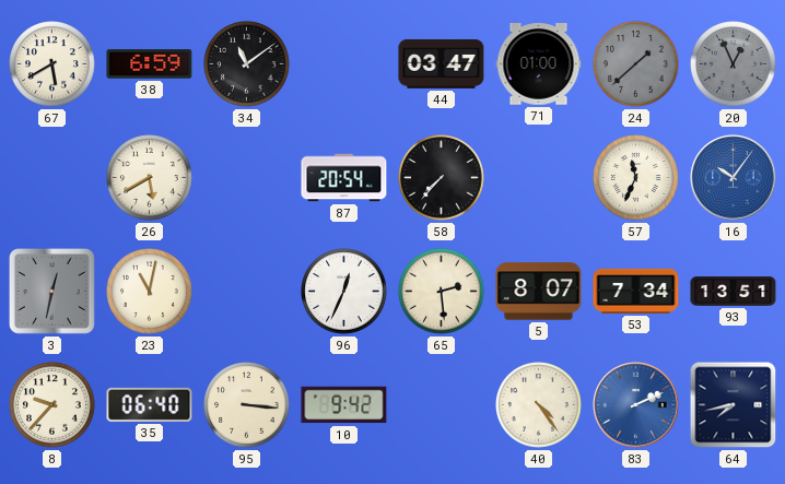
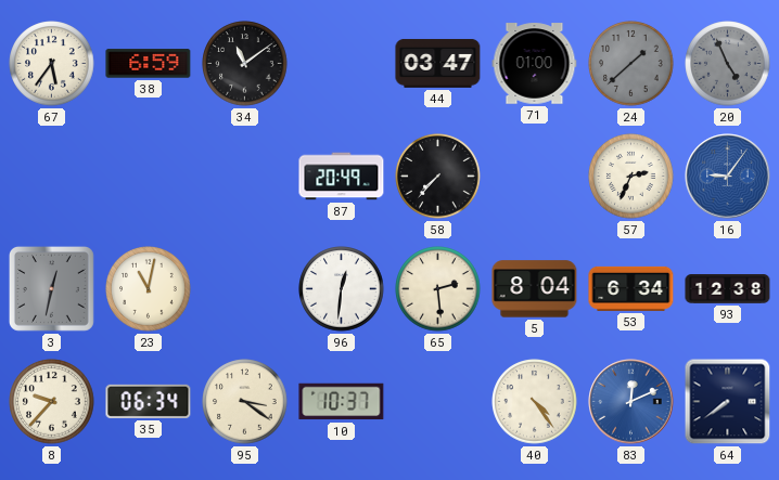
67: 5:40 -> 5:36 (52, 64)
20: 12:56 -> 4:56 (728, 64)
26: 5:40 -> none (150, 178)
87: 20:54 -> 20:49 (342, 177)
57: 11:34 -> 2:34 (631, 177)
16: 10:06 -> 9:06 (728, 177)
96: 12:34 -> 12:31 (342, 289)
5: 8:07 -> 8:04 (535, 289)
53: 7:34 -> 6:34 (631, 288)
93: 13:51 -> 12:38 (728, 289)
35: 06:40 -> 06:34 (149, 401)
95: 3:16 -> 3:21 (245, 402)
10: 9:42 -> 10:37 (342, 402)
83: 2:11 -> 12:11 (631, 402)
64: 7:43 -> 7:39 (728, 402)
